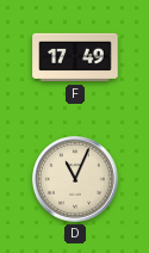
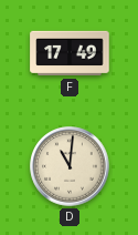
D: 11:04 -> 11:01 (70, 166)
